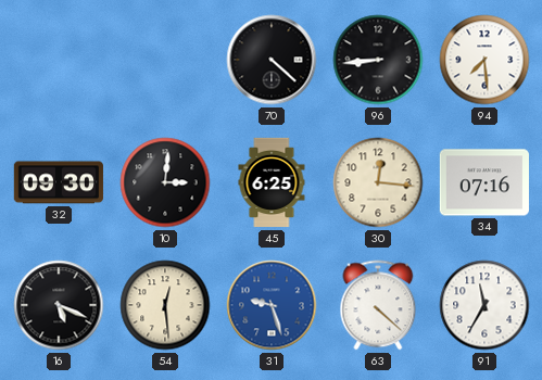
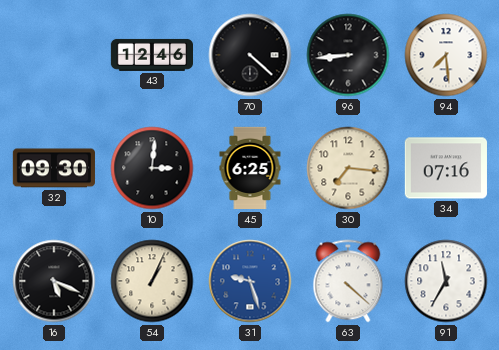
43: none -> 12:46 (151, 55)
30: 12:16 -> 7:16 (348, 168)
54: 12:29 -> 1:04 (152, 281)
